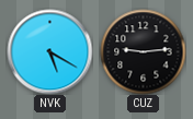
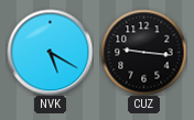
CUZ: 9:14 -> 9:16 (143, 52)
